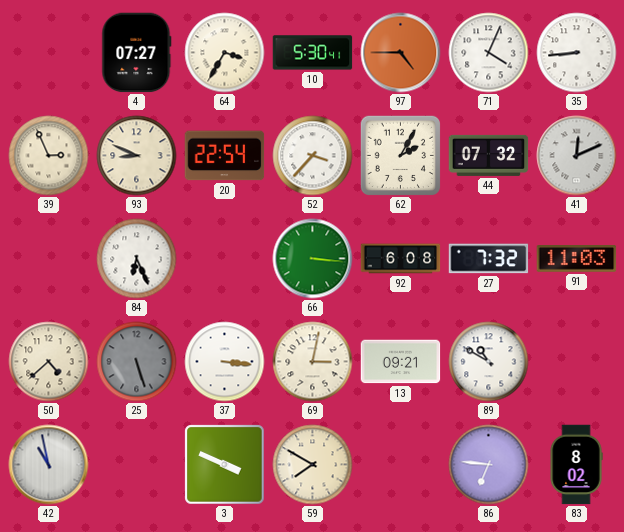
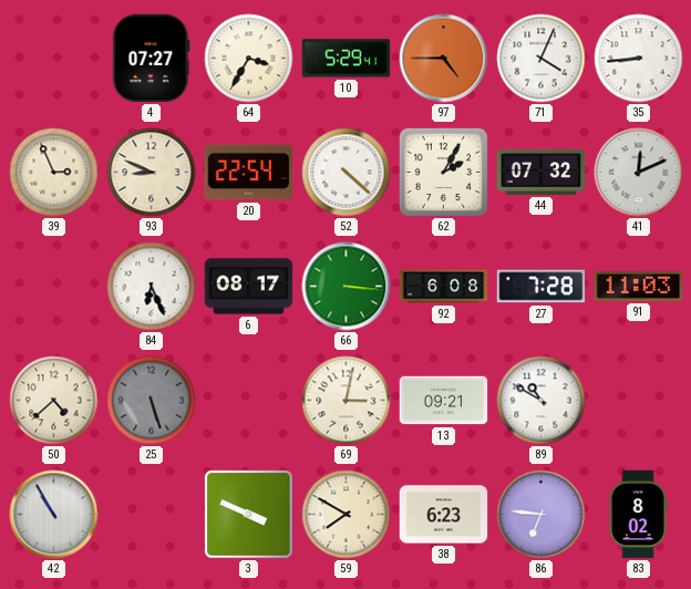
10: 5:30 -> 5:29 (347, 59)
52: 3:37 -> 4:22 (347, 173)
6: none -> 08:17 (249, 287)
27: 7:32 -> 7:28 (542, 287)
37: 3:16 -> none (225, 362)
42: 10:58 -> 10:55 (54, 515)
38: none -> 6:23 (444, 515)
